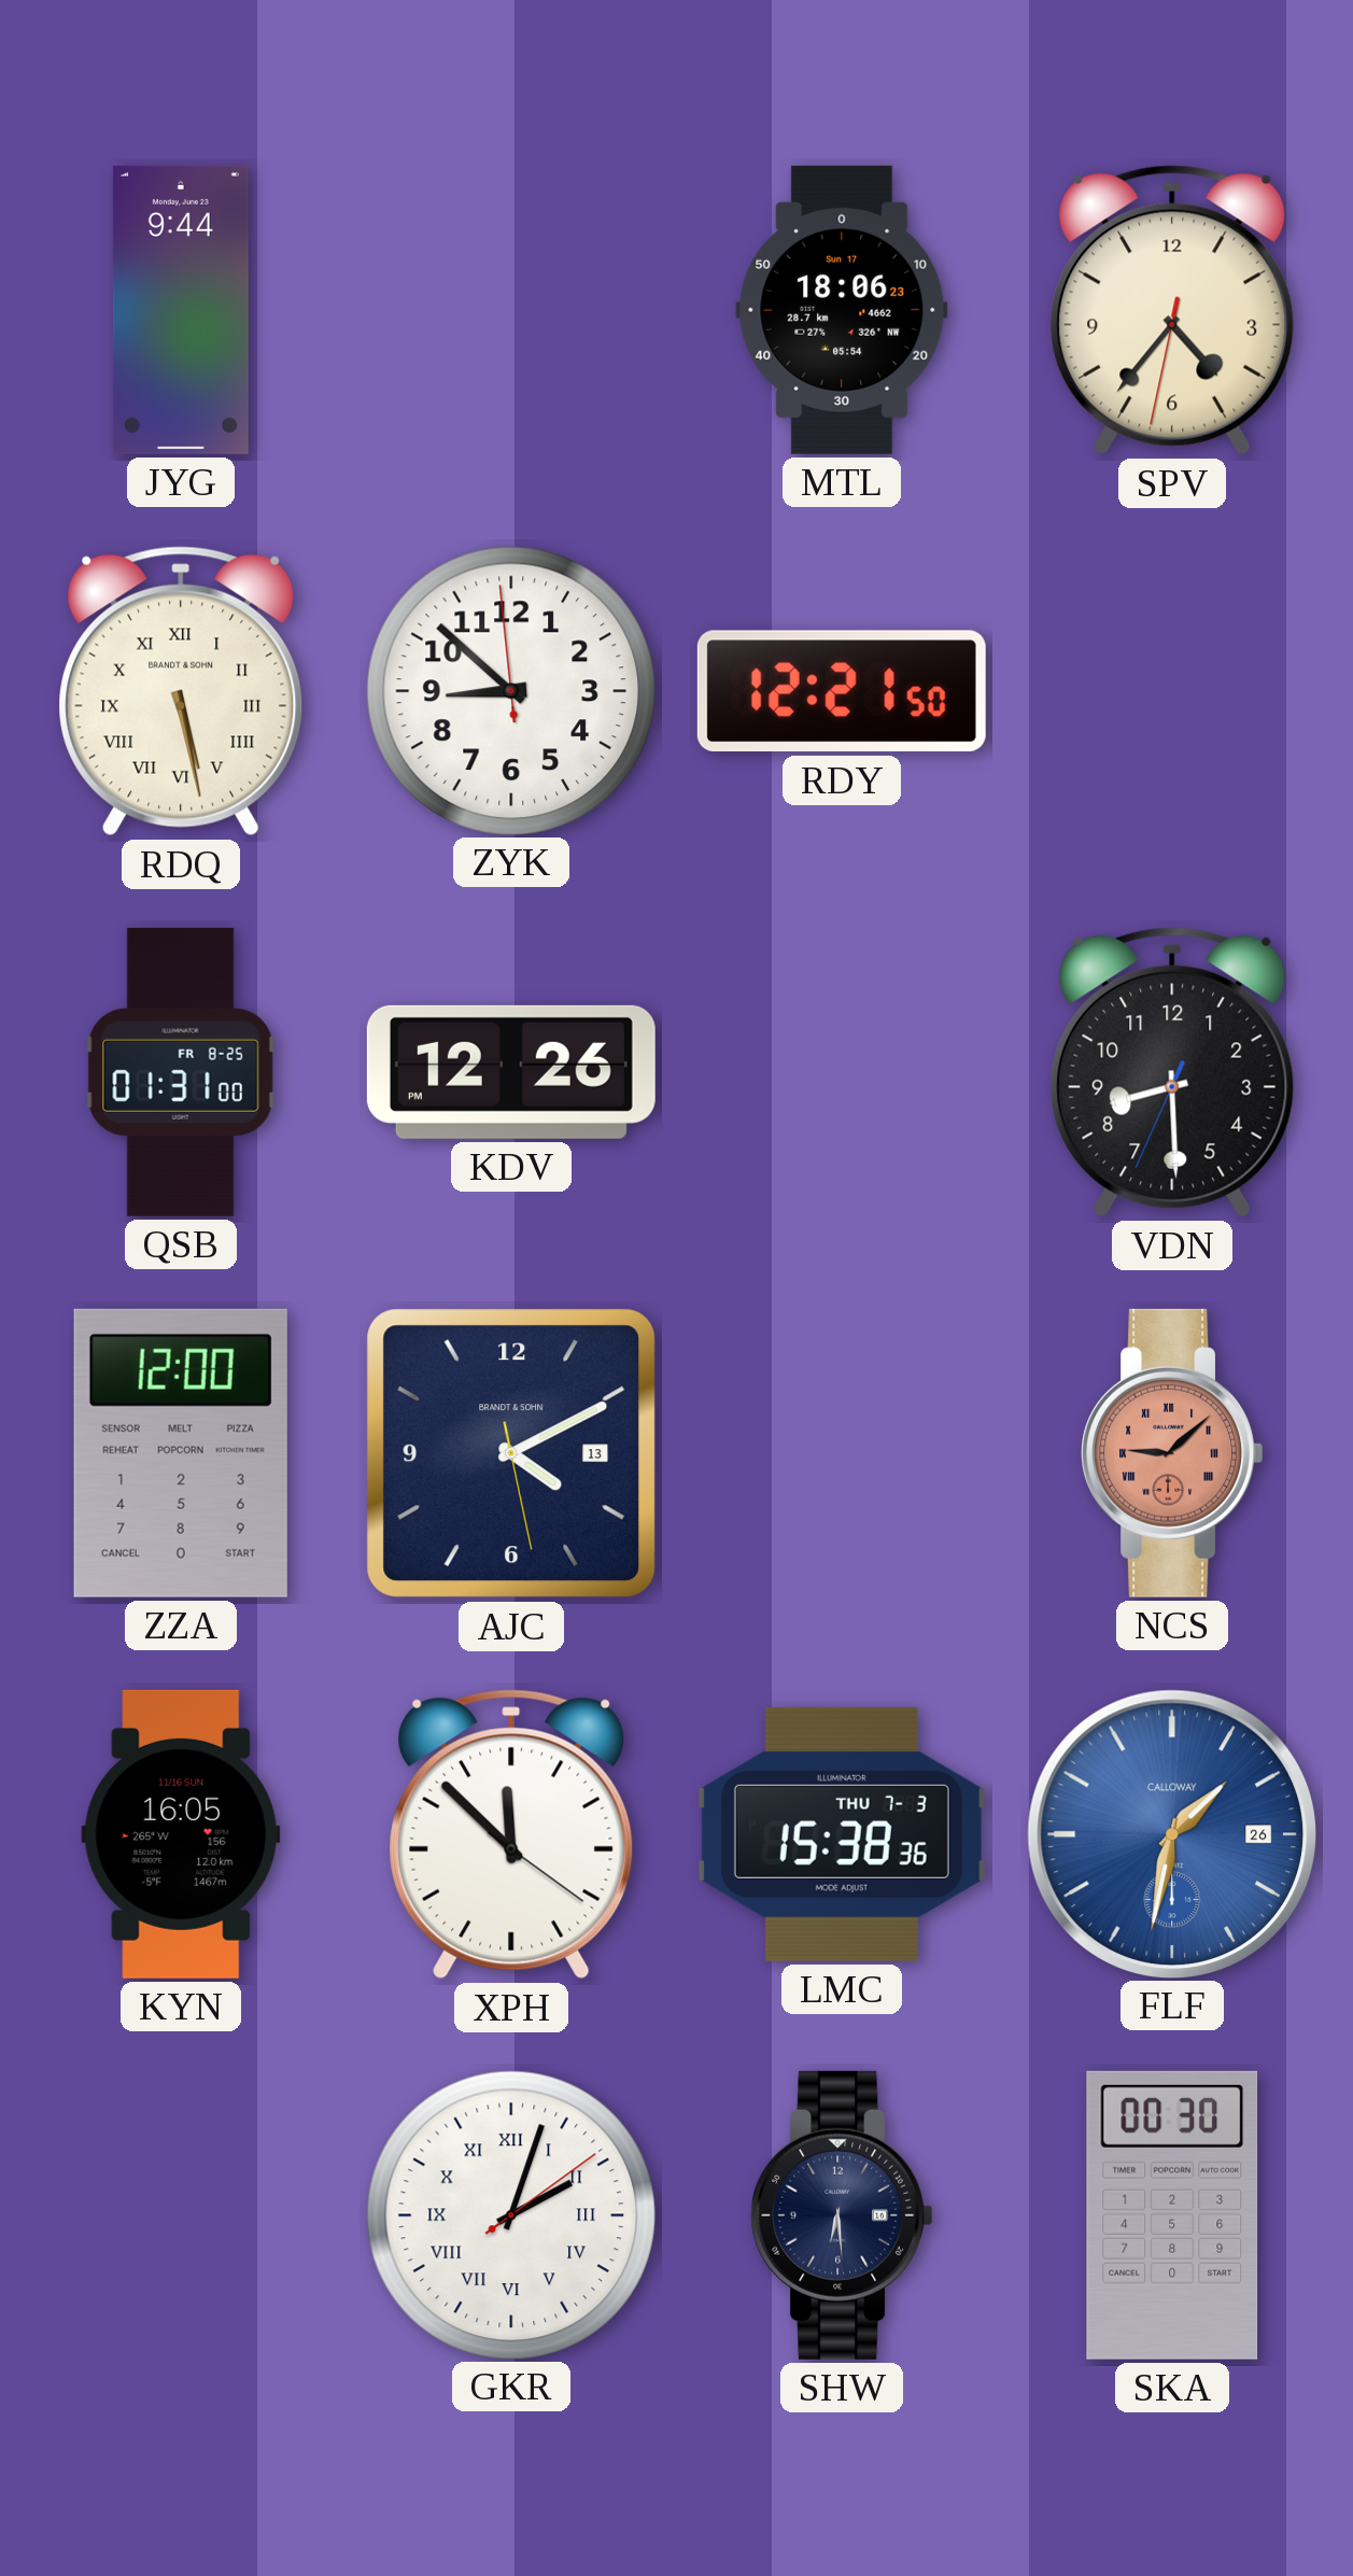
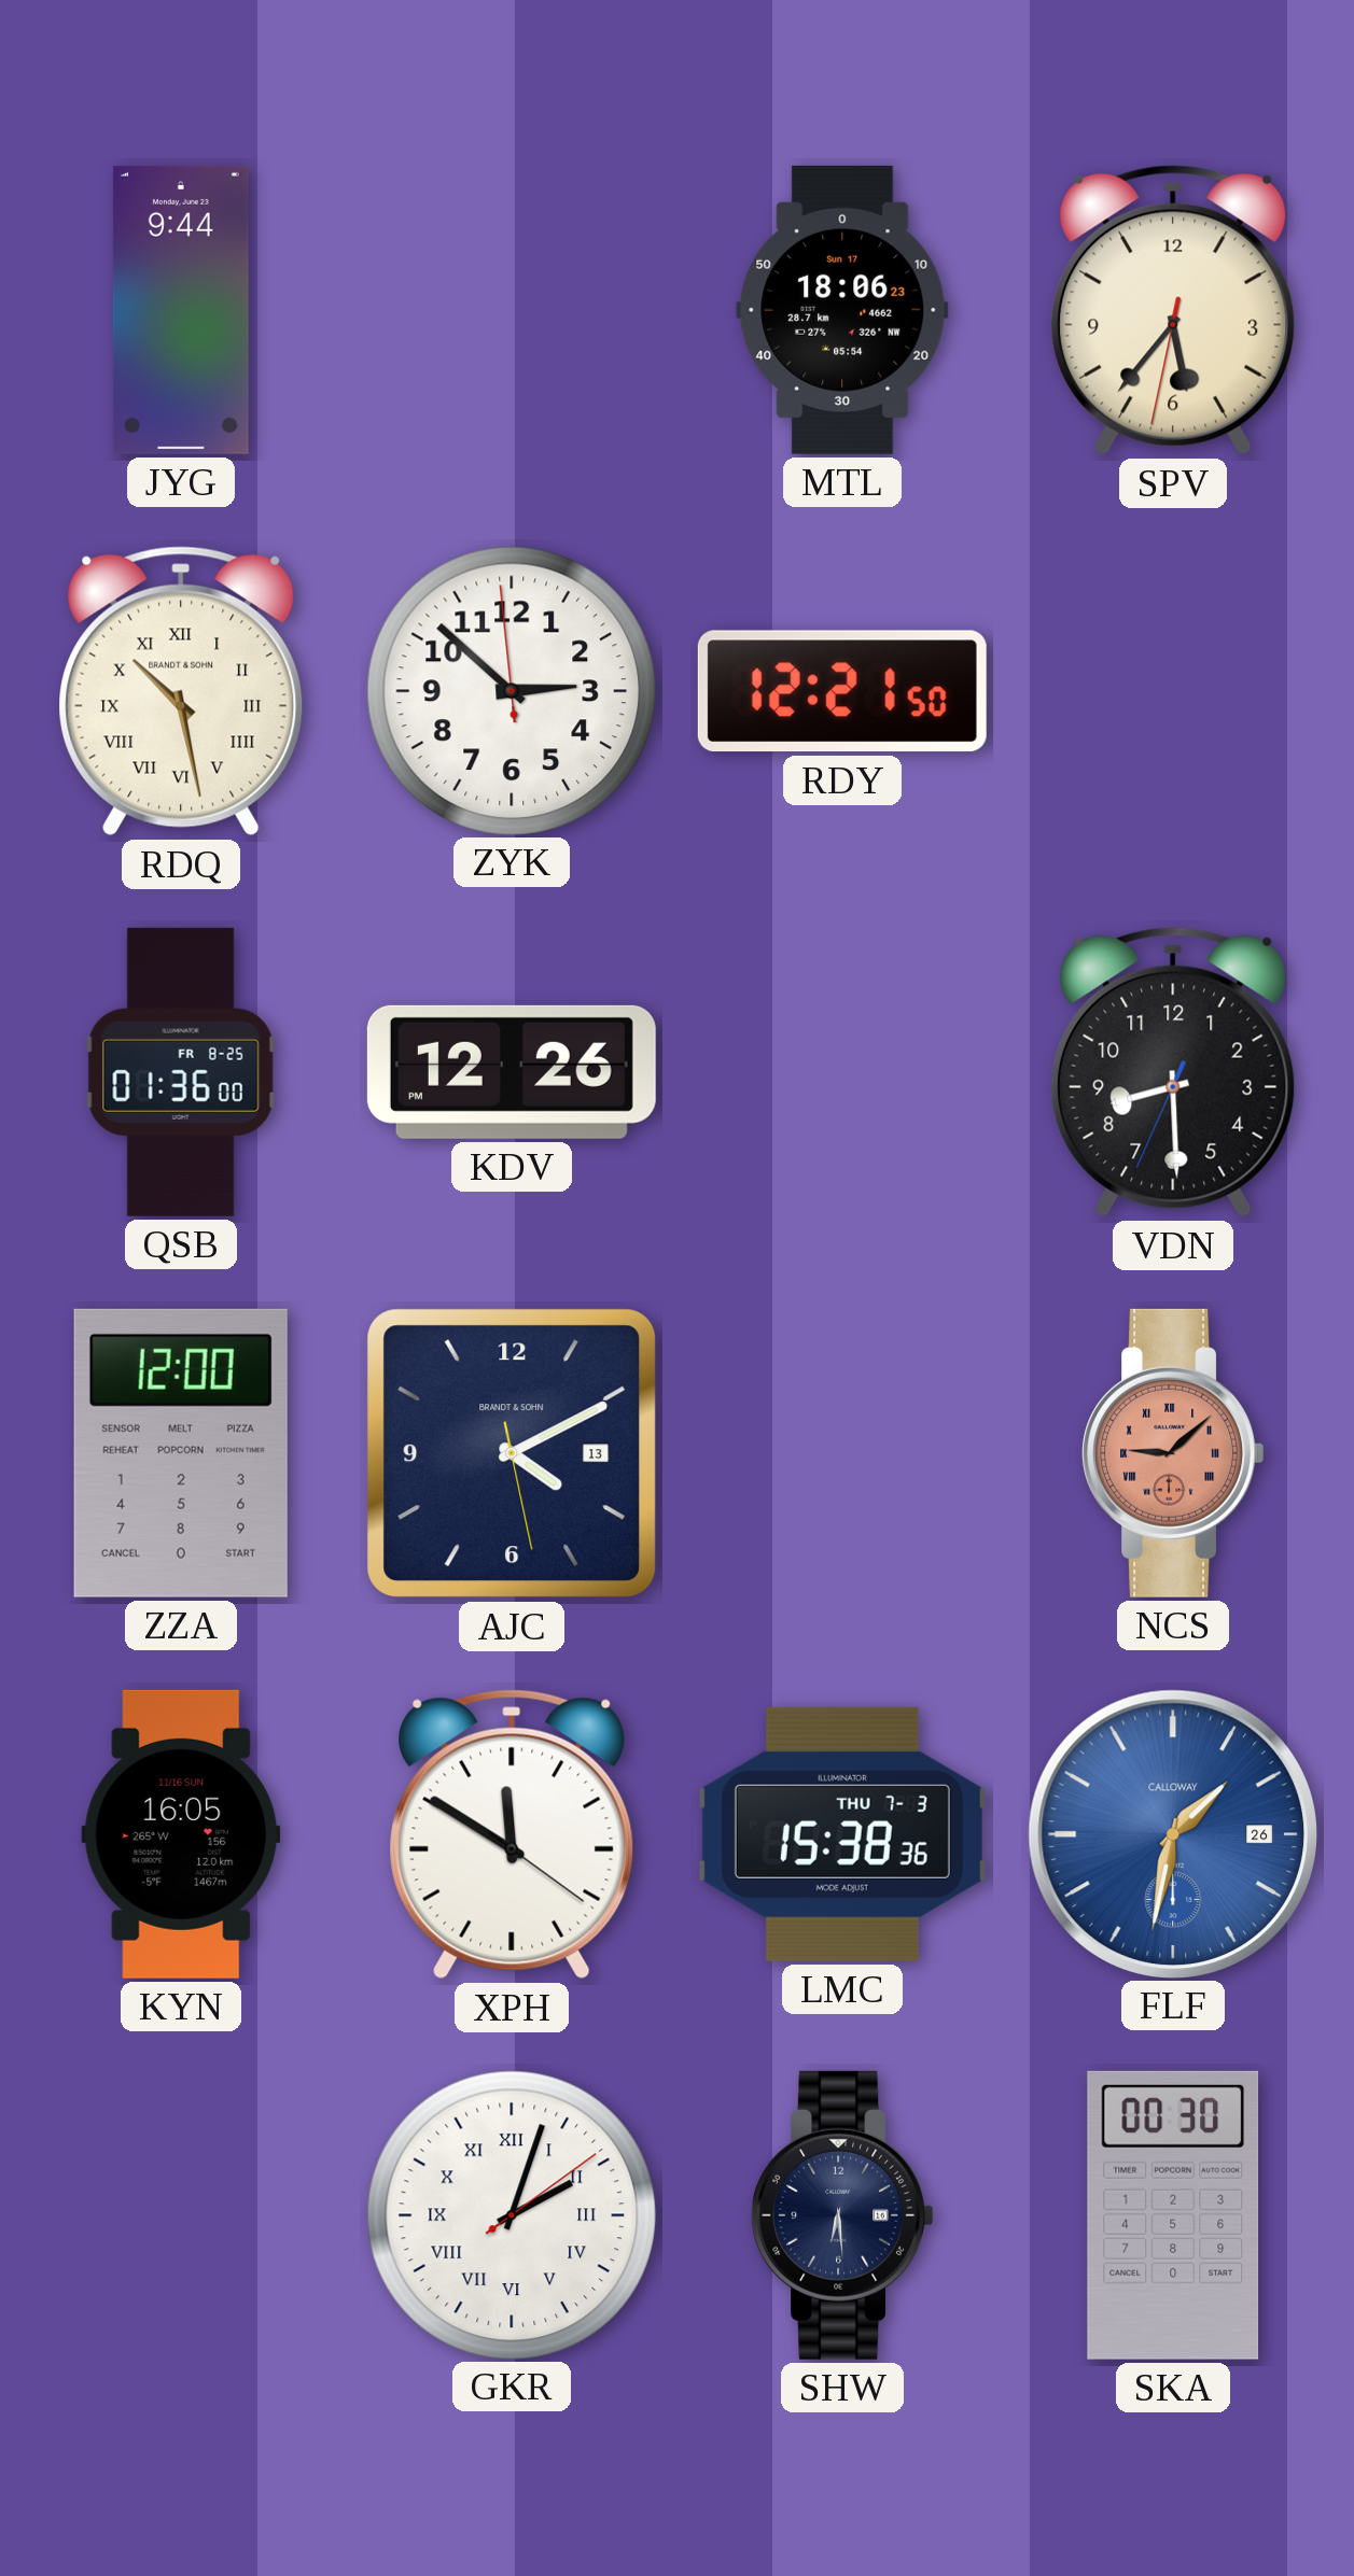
SPV: 4:36 -> 5:36 (1173, 310)
RDQ: 5:28 -> 10:28 (181, 691)
ZYK: 8:51 -> 2:51 (511, 690)
QSB: 01:31 -> 01:36 (181, 1072)
XPH: 11:52 -> 11:50 (512, 1834)
